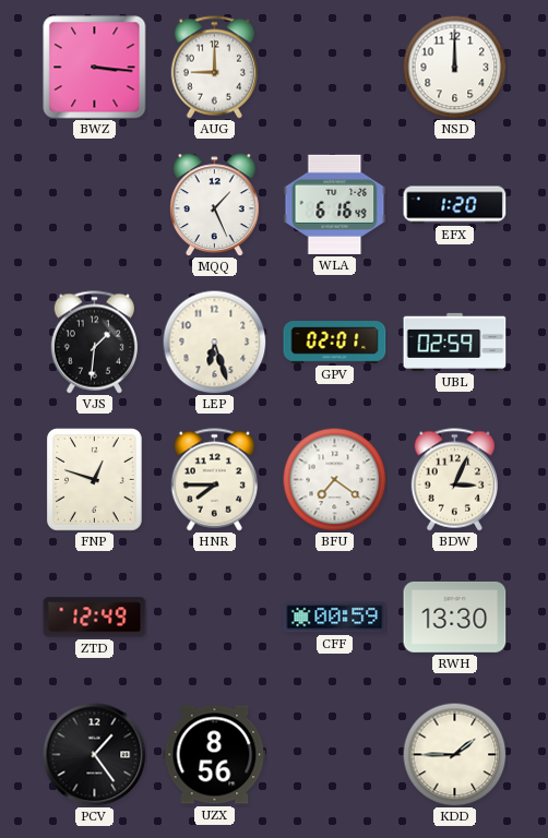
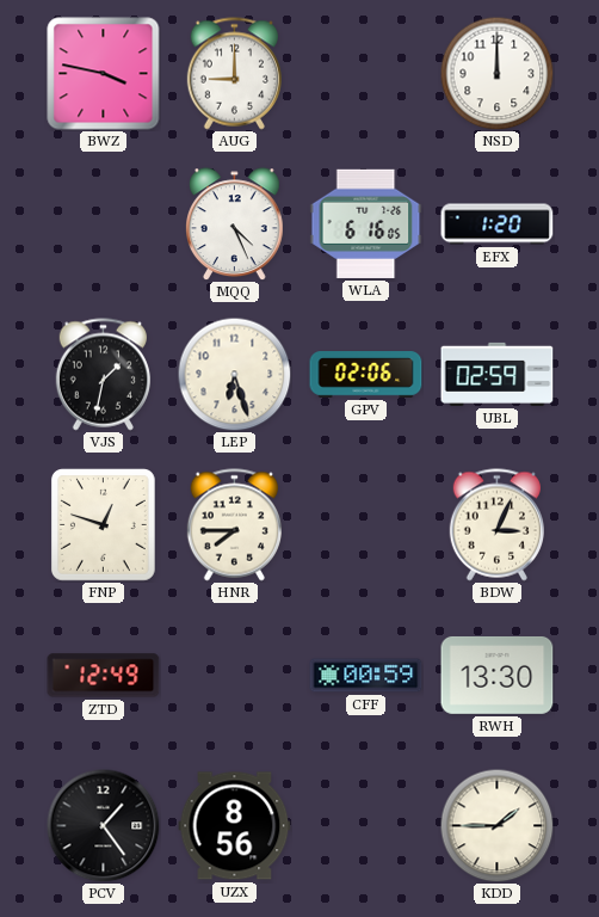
BWZ: 3:16 -> 3:47 (104, 74)
MQQ: 1:26 -> 4:26 (235, 224)
WLA: 6:16:49 -> 6:16:05 (366, 223)
VJS: 1:31 -> 1:32 (103, 375)
GPV: 02:01 -> 02:06 (366, 375)
BFU: 7:21 -> none (334, 479)
